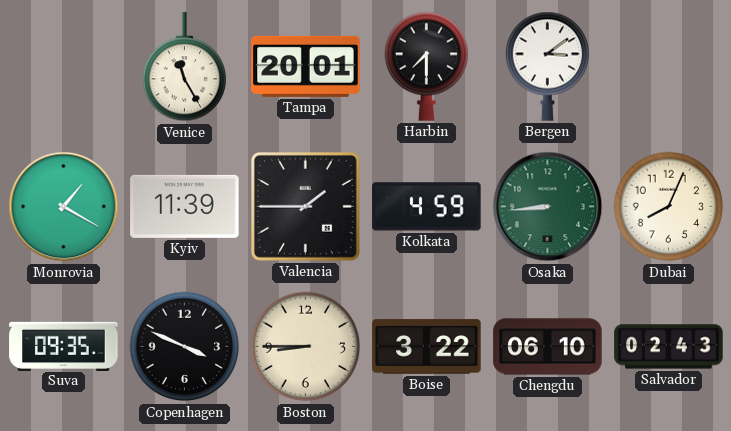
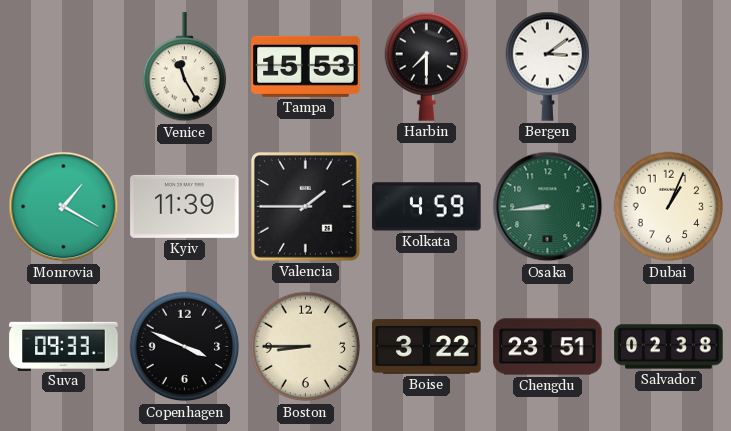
Tampa: 20:01 -> 15:53 (306, 66)
Dubai: 8:04 -> 1:04 (669, 207)
Suva: 09:35 -> 09:33 (64, 346)
Chengdu: 06:10 -> 23:51 (548, 347)
Salvador: 02:43 -> 02:38 (669, 347)
